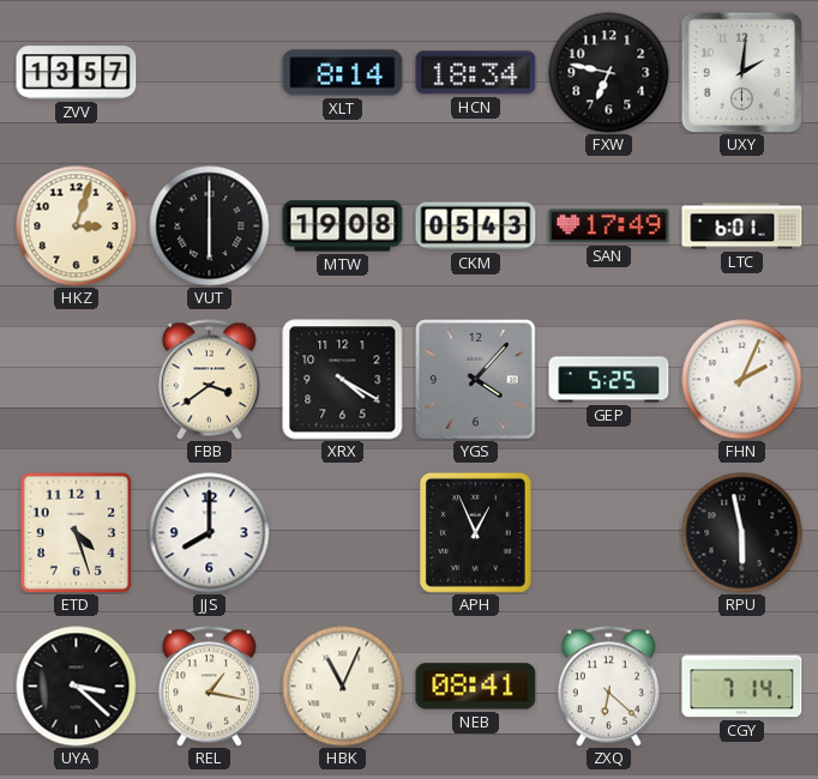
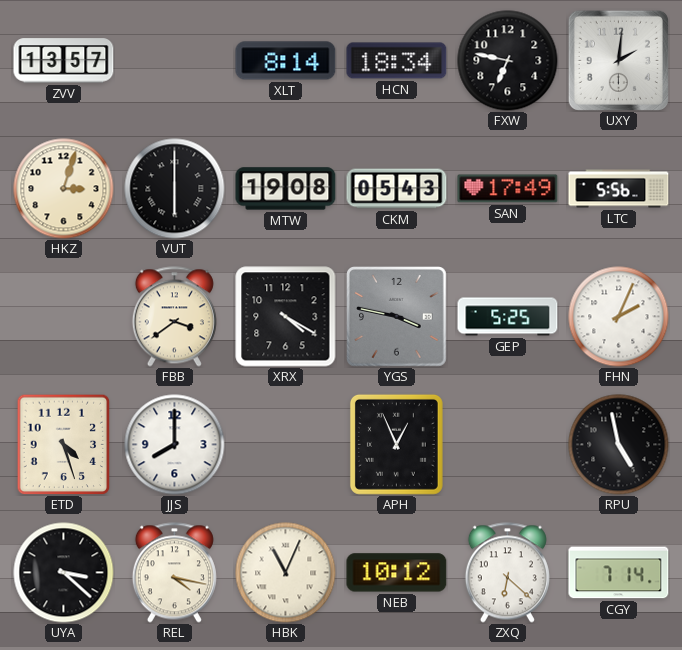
LTC: 6:01 -> 5:56 (619, 189)
YGS: 4:07 -> 3:47 (397, 317)
RPU: 5:58 -> 4:58 (619, 445)
REL: 1:17 -> 4:17 (174, 573)
NEB: 08:41 -> 10:12 (397, 573)
